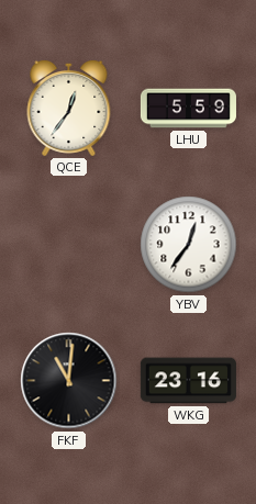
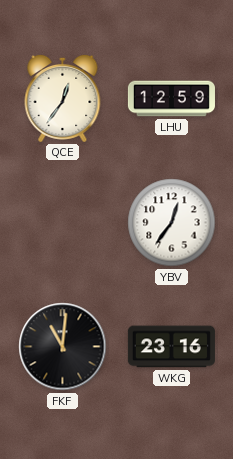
LHU: 5:59 -> 12:59 (171, 99)
